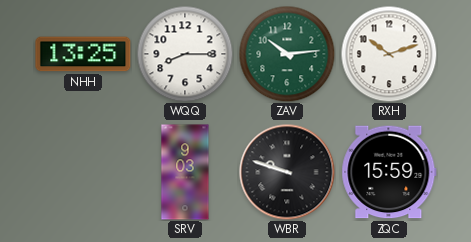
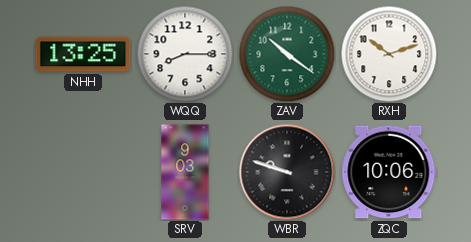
ZAV: 10:14 -> 10:21 (287, 54)
ZQC: 15:59 -> 10:06 (389, 172)
